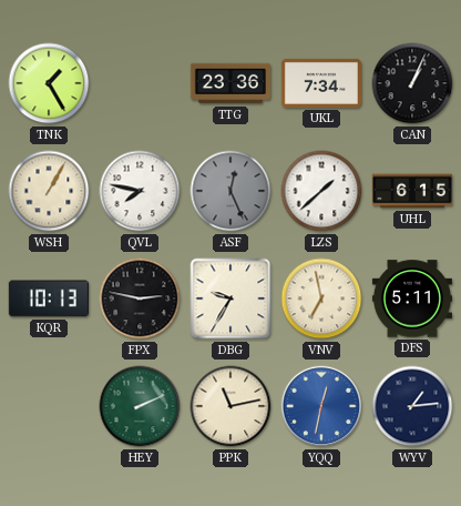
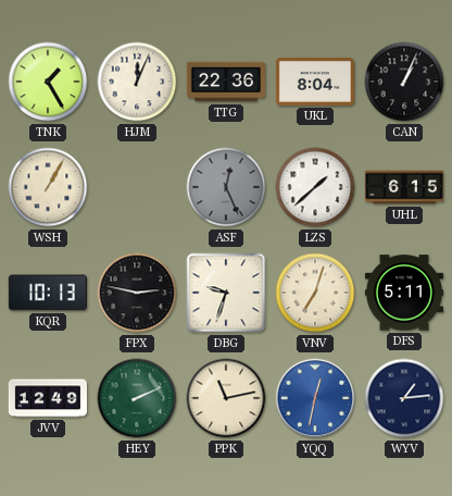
HJM: none -> 12:04 (137, 82)
TTG: 23:36 -> 22:36 (226, 82)
UKL: 7:34 -> 8:04 (315, 82)
QVL: 7:47 -> none (140, 191)
DBG: 9:35 -> 9:33 (226, 293)
VNV: 6:58 -> 7:03 (315, 293)
JVV: none -> 12:49 (48, 398)
